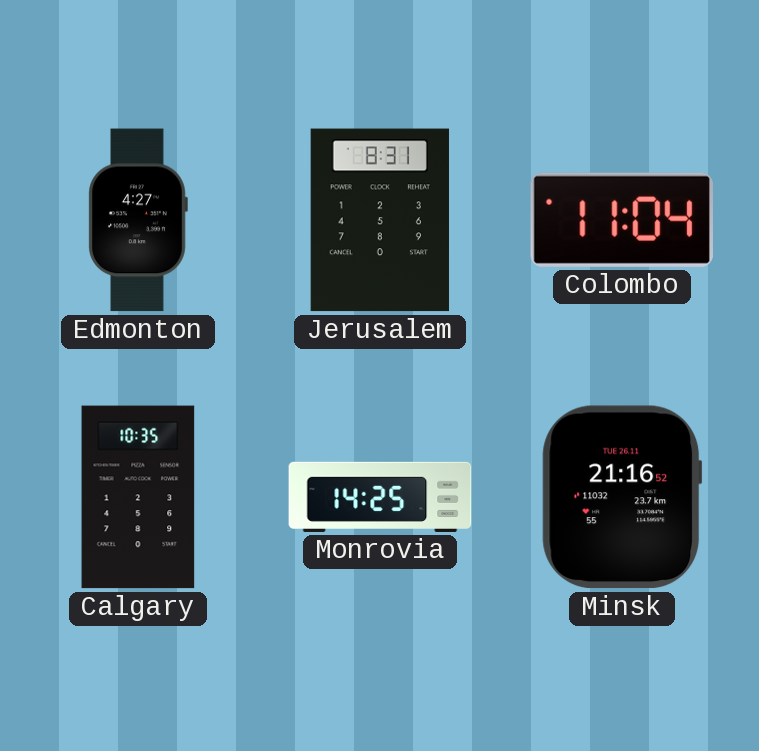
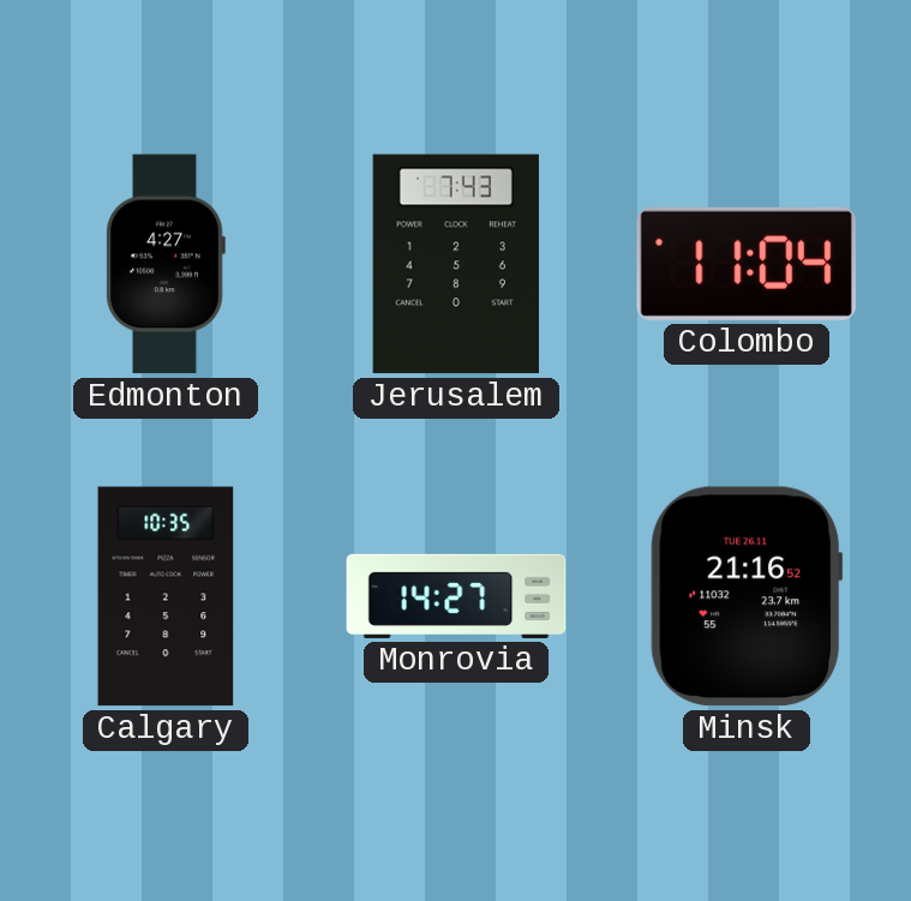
Jerusalem: 8:31 -> 7:43 (456, 264)
Monrovia: 14:25 -> 14:27 (456, 596)
